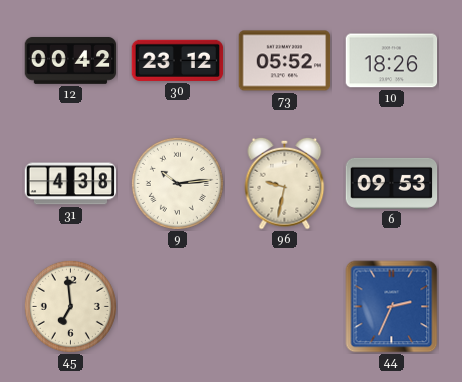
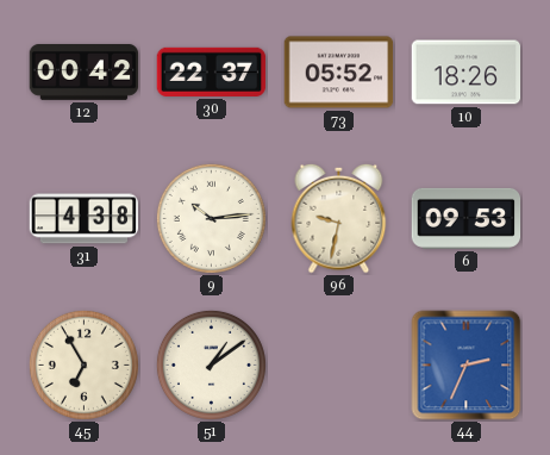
30: 23:12 -> 22:37 (212, 71)
45: 6:59 -> 6:55 (83, 364)
51: none -> 1:09 (211, 364)
